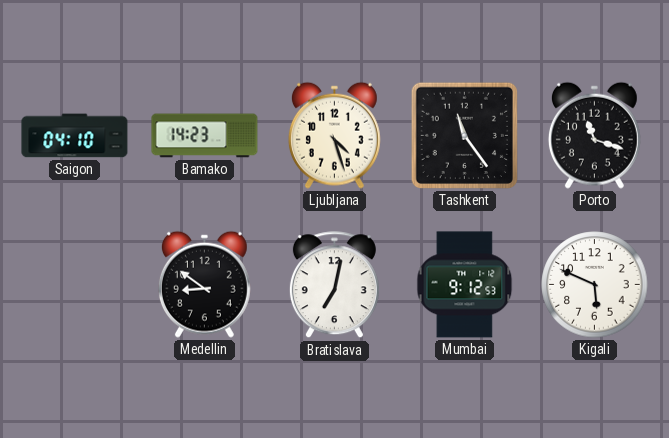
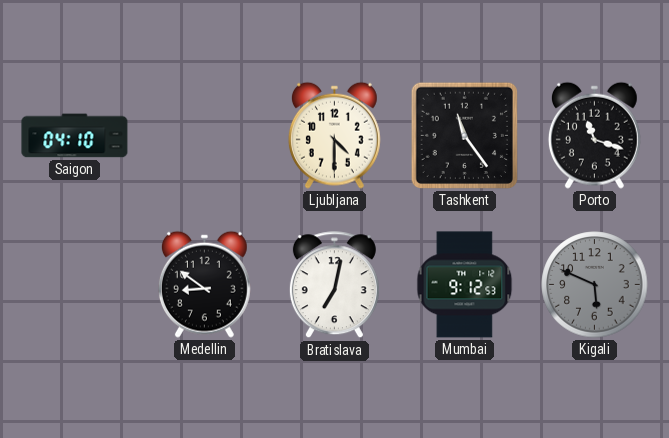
Bamako: 14:23 -> none (205, 136)
Ljubljana: 4:27 -> 4:30 (334, 135)
Kigali dial: white -> grey (595, 285)
